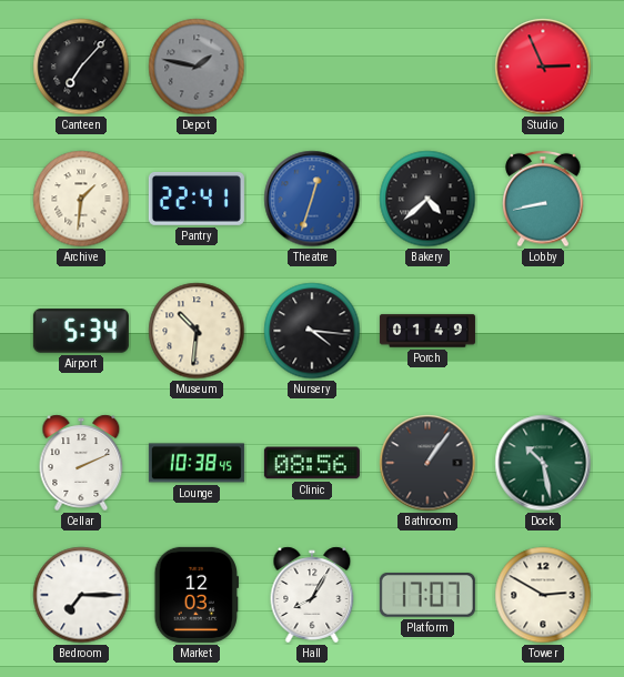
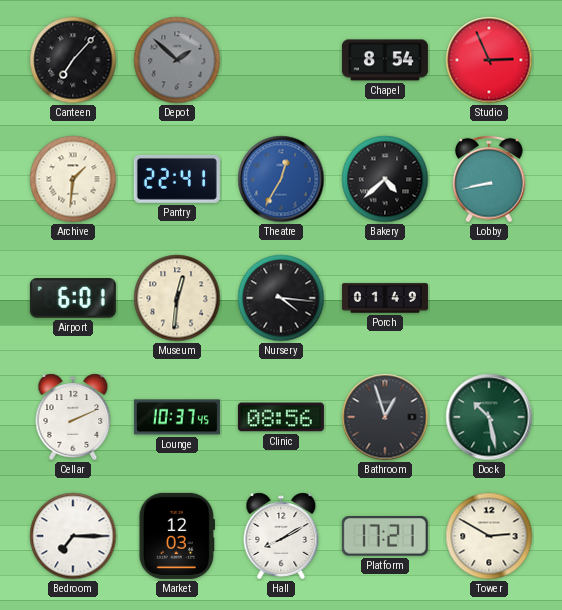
Depot: 1:47 -> 1:52 (177, 60)
Chapel: none -> 8:54 (385, 60)
Theatre: 12:33 -> 12:35 (281, 179)
Airport: 5:34 -> 6:01 (73, 298)
Museum: 10:31 -> 12:31 (177, 298)
Lounge: 10:38 -> 10:37 (177, 417)
Bathroom: 1:06 -> 12:57 (385, 417)
Hall: 8:05 -> 8:10 (281, 536)
Platform: 17:07 -> 17:21 (385, 537)
